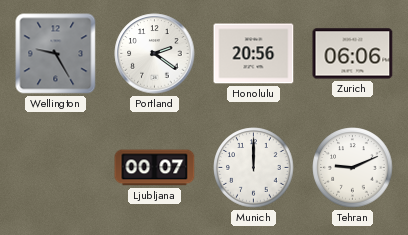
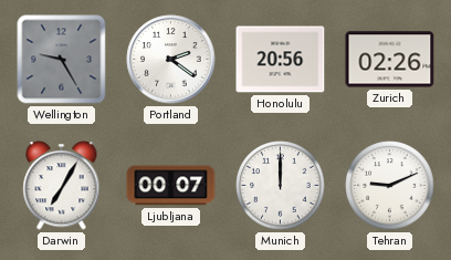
Zurich: 06:06 -> 02:26 (390, 60)
Darwin: none -> 7:05 (62, 186)
